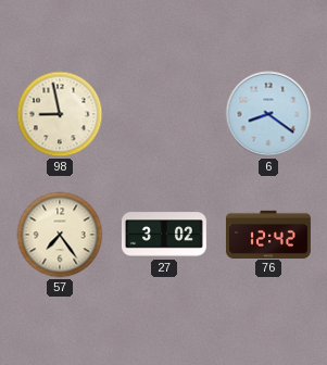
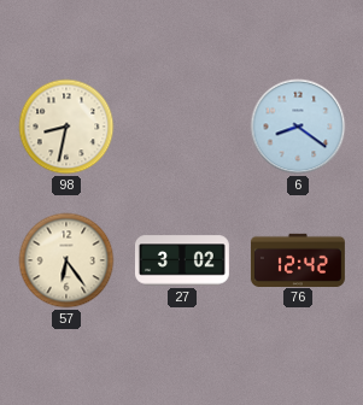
98: 8:58 -> 8:32 (66, 127)
57: 7:24 -> 6:24 (66, 260)
